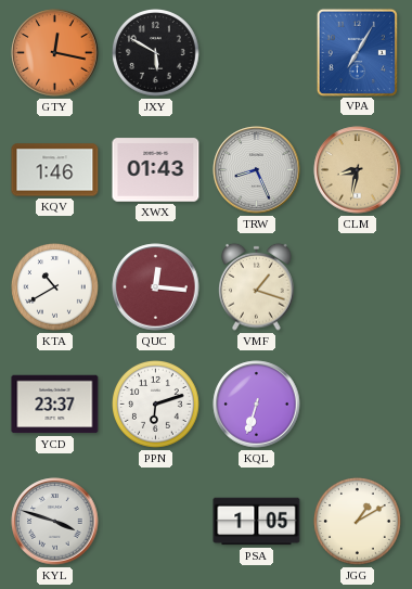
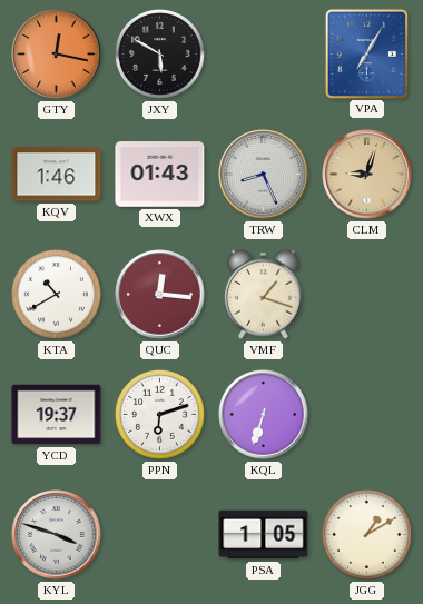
CLM: 8:32 -> 9:03 (367, 175)
YCD: 23:37 -> 19:37 (57, 415)
